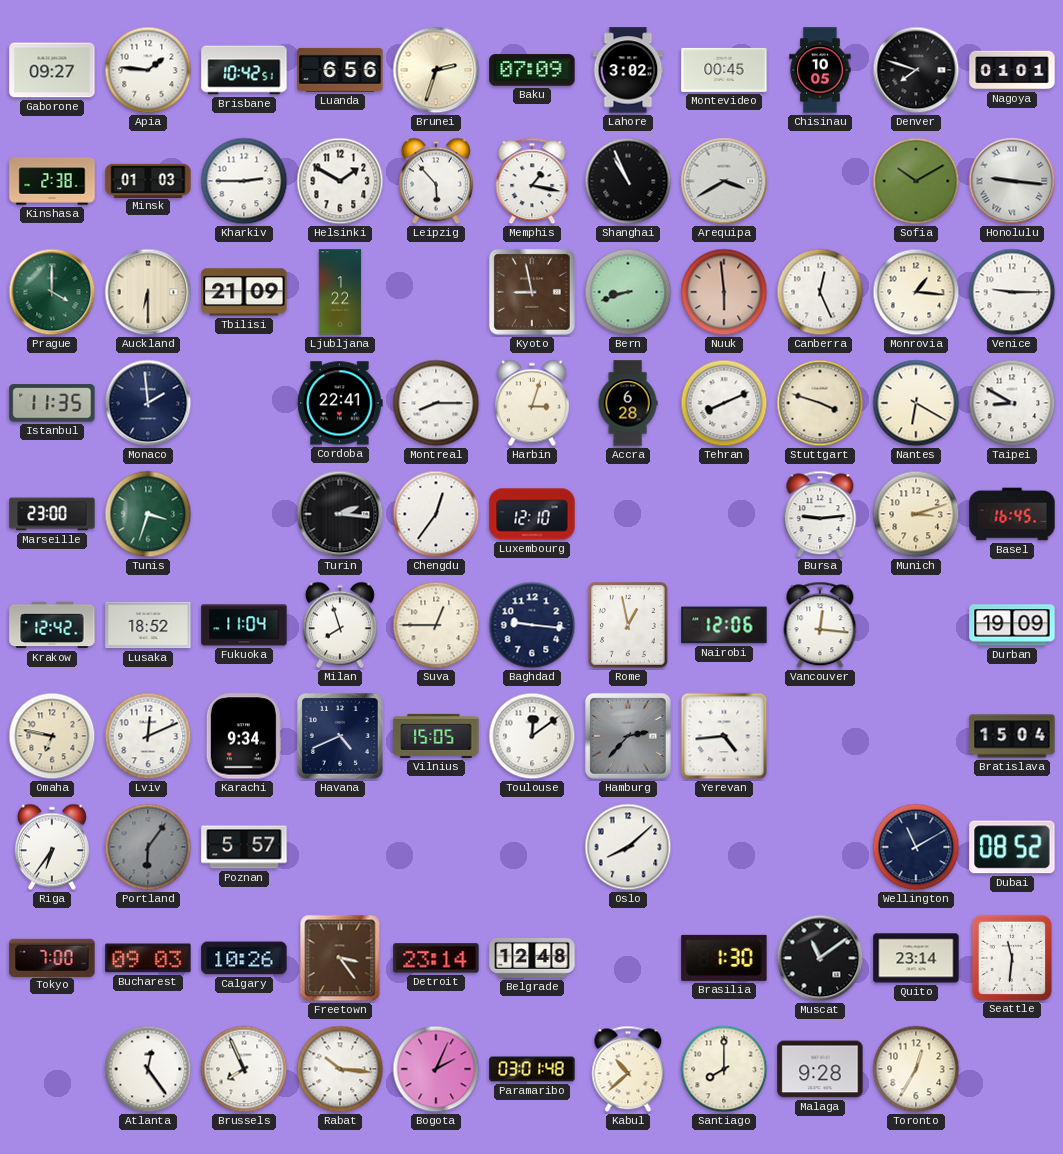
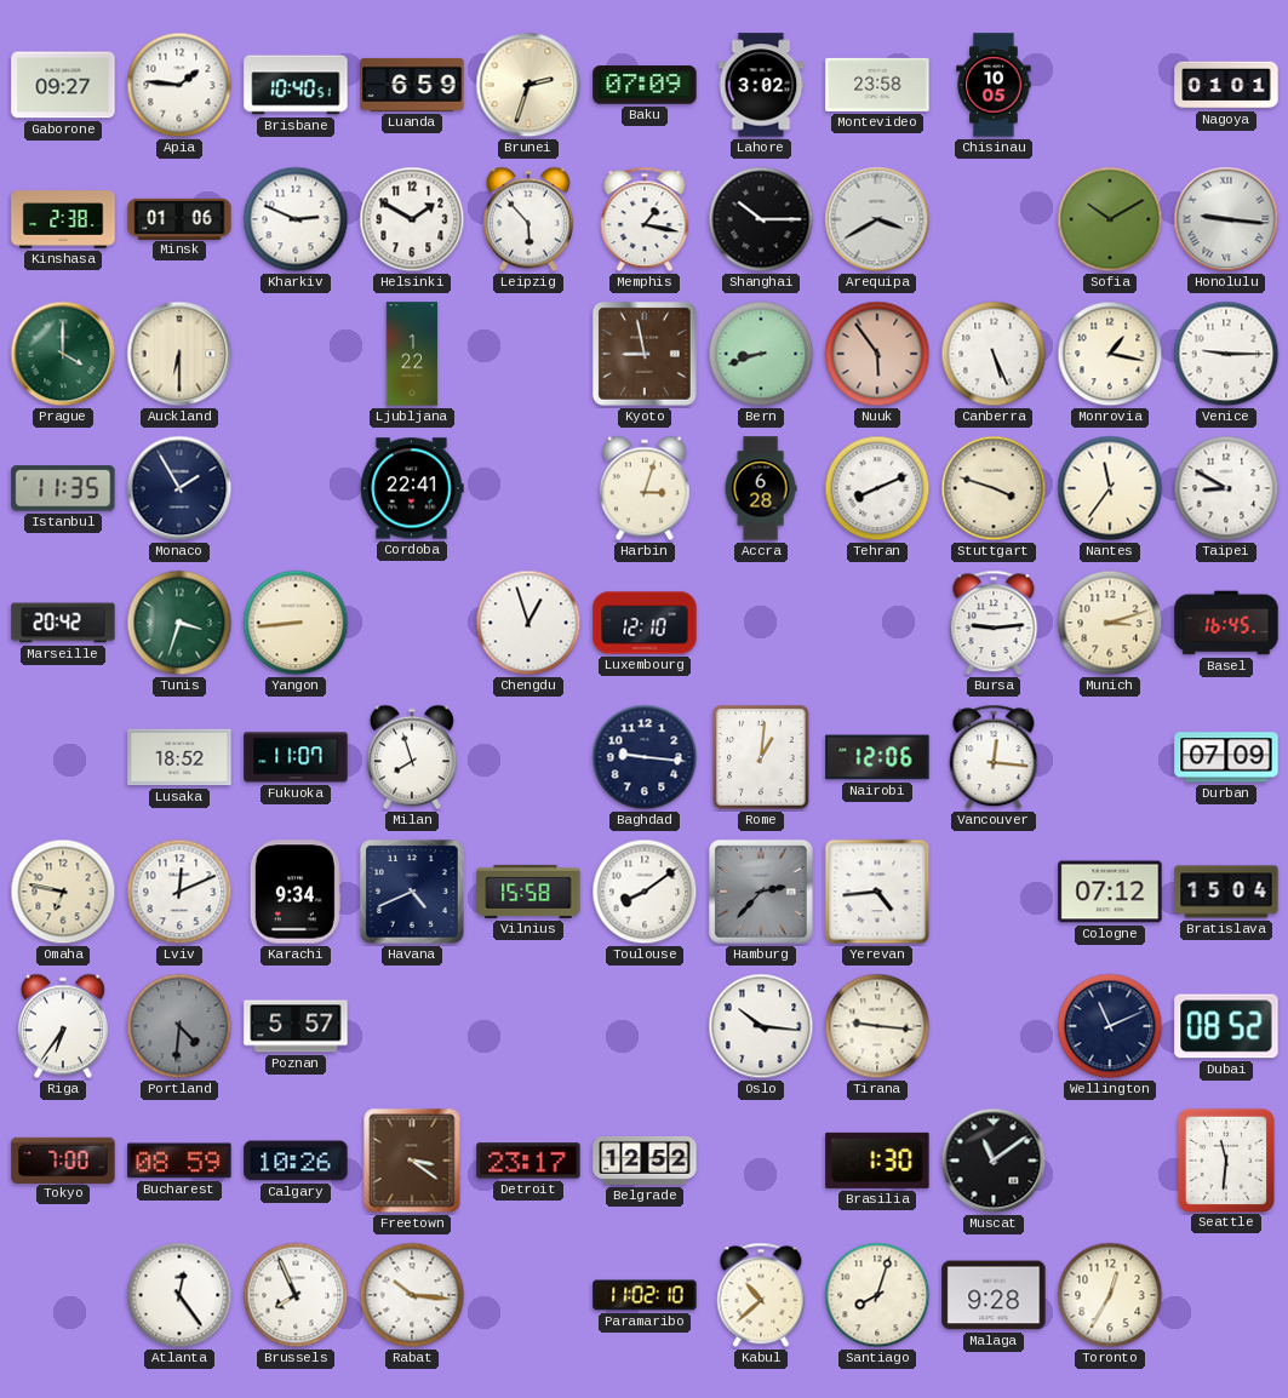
Brisbane: 10:42 -> 10:40 (296, 85)
Luanda: 6:56 -> 6:59 (412, 85)
Montevideo: 00:45 -> 23:58 (877, 85)
Denver: 7:48 -> none (916, 70)
Minsk: 01:03 -> 01:06 (179, 218)
Kharkiv: 2:45 -> 2:49 (296, 219)
Shanghai: 10:56 -> 10:15 (761, 219)
Tbilisi: 21:09 -> none (244, 292)
Nuuk: 5:59 -> 5:54 (877, 354)
Canberra: 12:26 -> 5:26 (994, 354)
Monrovia: 1:16 -> 1:17 (1110, 354)
Monaco: 1:59 -> 1:55 (179, 488)
Montreal: 8:15 -> none (436, 403)
Nantes: 6:20 -> 11:36 (1110, 488)
Marseille: 23:00 -> 20:42 (63, 623)
Yangon: none -> 8:44 (296, 623)
Turin: 2:16 -> none (340, 514)
Chengdu: 12:36 -> 12:57 (528, 623)
Krakow: 12:42 -> none (52, 625)
Fukuoka: 11:04 -> 11:07 (296, 757)
Suva: 12:45 -> none (436, 625)
Rome: 12:58 -> 1:01 (762, 758)
Durban: 19:09 -> 07:09 (1226, 757)
Vilnius: 15:05 -> 15:58 (528, 892)
Toulouse: 12:09 -> 8:09 (645, 892)
Cologne: none -> 07:12 (1110, 892)
Portland: 6:06 -> 4:31 (179, 1026)
Oslo: 8:08 -> 10:16 (761, 1026)
Tirana: none -> 9:16 (877, 1026)
Wellington: 11:10 -> 11:11 (1110, 1026)
Bucharest: 09:03 -> 08:59 (179, 1161)
Freetown: 3:24 -> 3:21 (412, 1161)
Detroit: 23:14 -> 23:17 (528, 1161)
Belgrade: 12:48 -> 12:52 (645, 1161)
Quito: 23:14 -> none (916, 958)
Bogota: 2:04 -> none (436, 1069)
Paramaribo: 03:01 -> 11:02 (645, 1295)
Santiago: 8:00 -> 8:03 (877, 1295)
